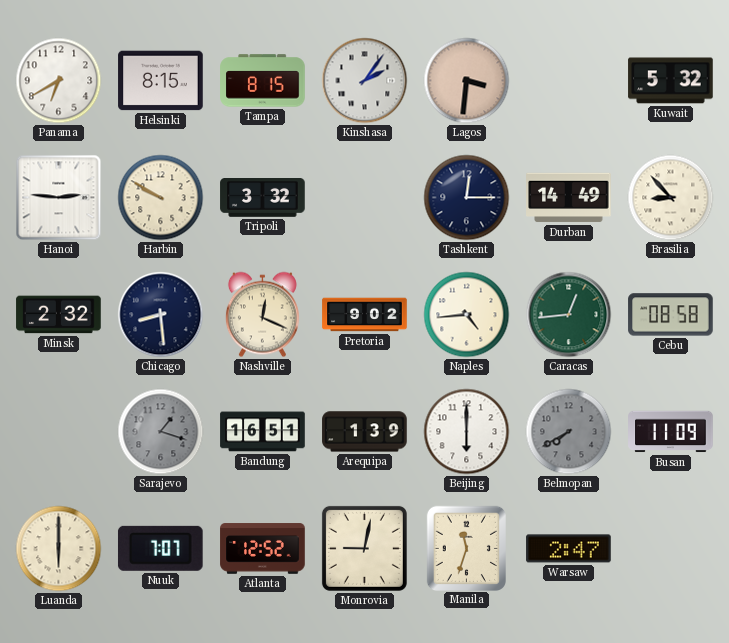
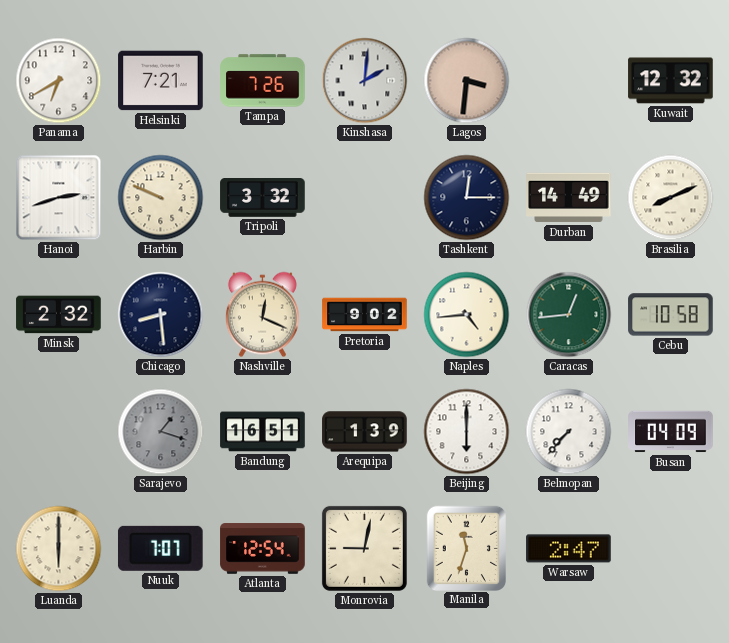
Helsinki: 8:15 -> 7:21 (161, 81)
Tampa: 8:15 -> 7:26 (263, 81)
Kinshasa: 2:06 -> 2:01 (365, 81)
Kuwait: 5:32 -> 12:32 (671, 81)
Hanoi: 2:46 -> 2:42 (59, 198)
Harbin: 9:50 -> 9:49 (161, 198)
Brasilia: 8:53 -> 8:11 (671, 198)
Cebu: 08:58 -> 10:58 (671, 315)
Belmopan: 7:40 -> 7:37 (569, 432)
Belmopan dial: grey -> white (569, 432)
Busan: 11:09 -> 04:09 (671, 432)
Atlanta: 12:52 -> 12:54 (263, 549)
